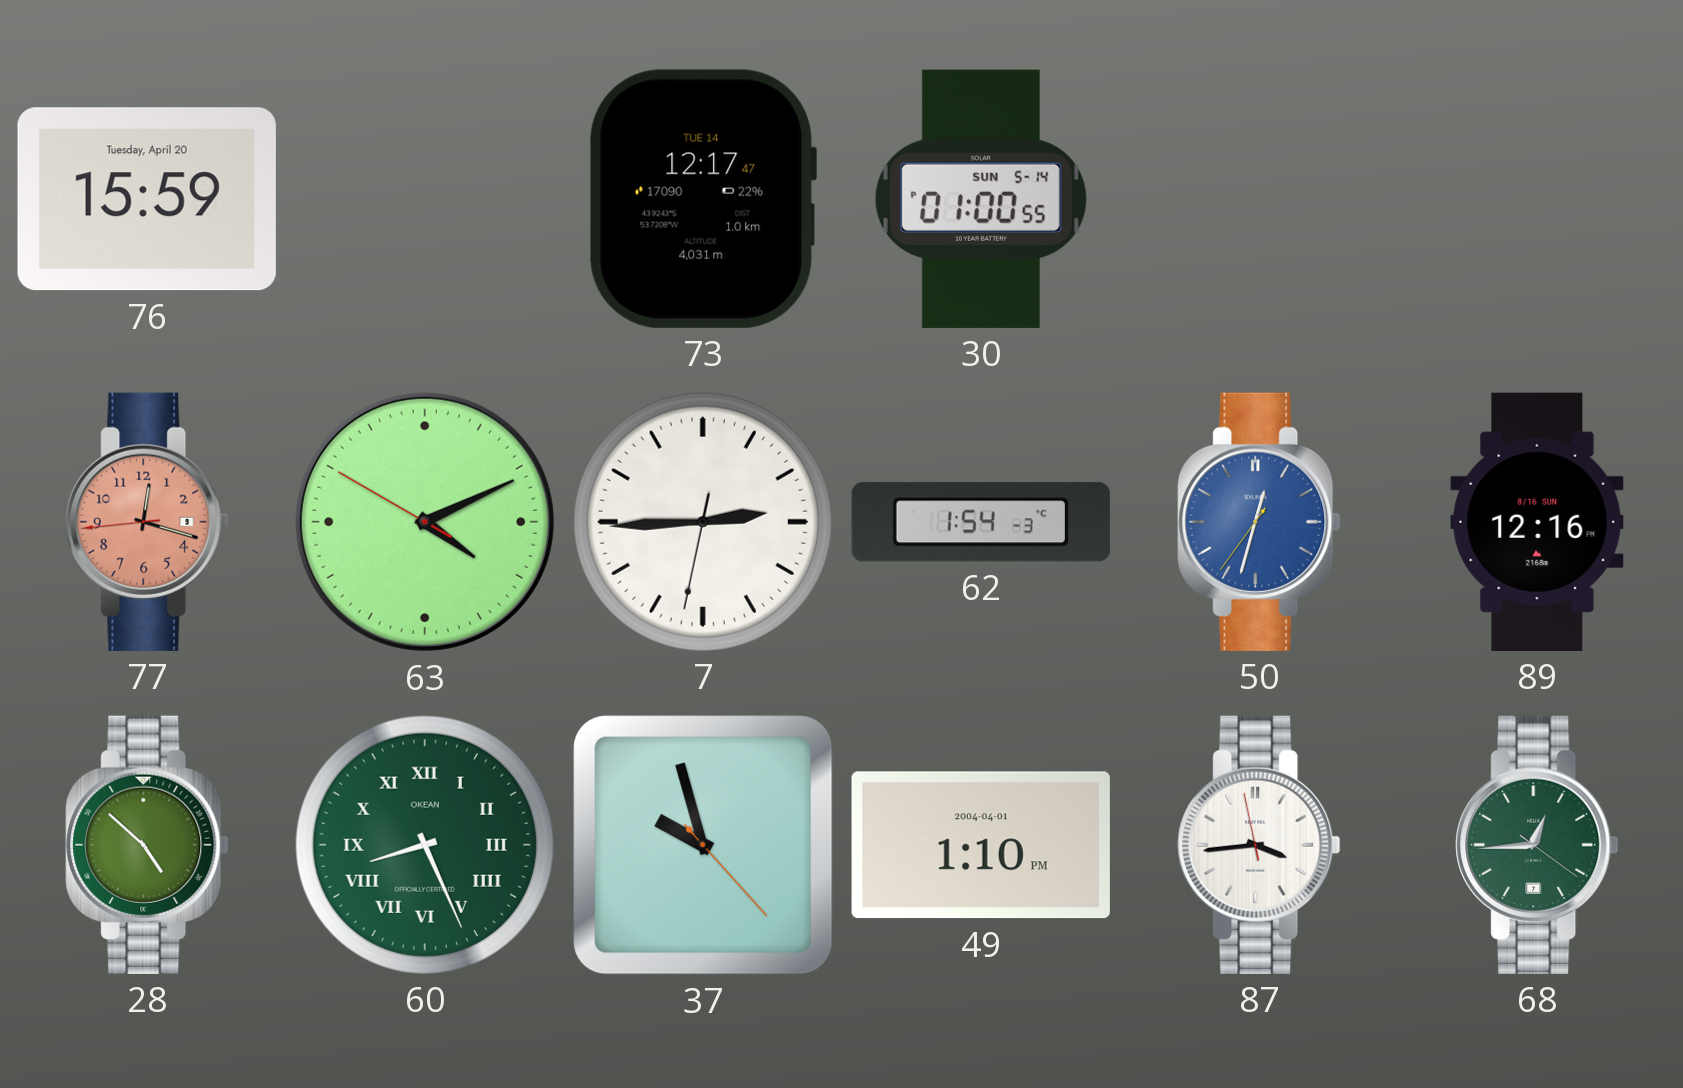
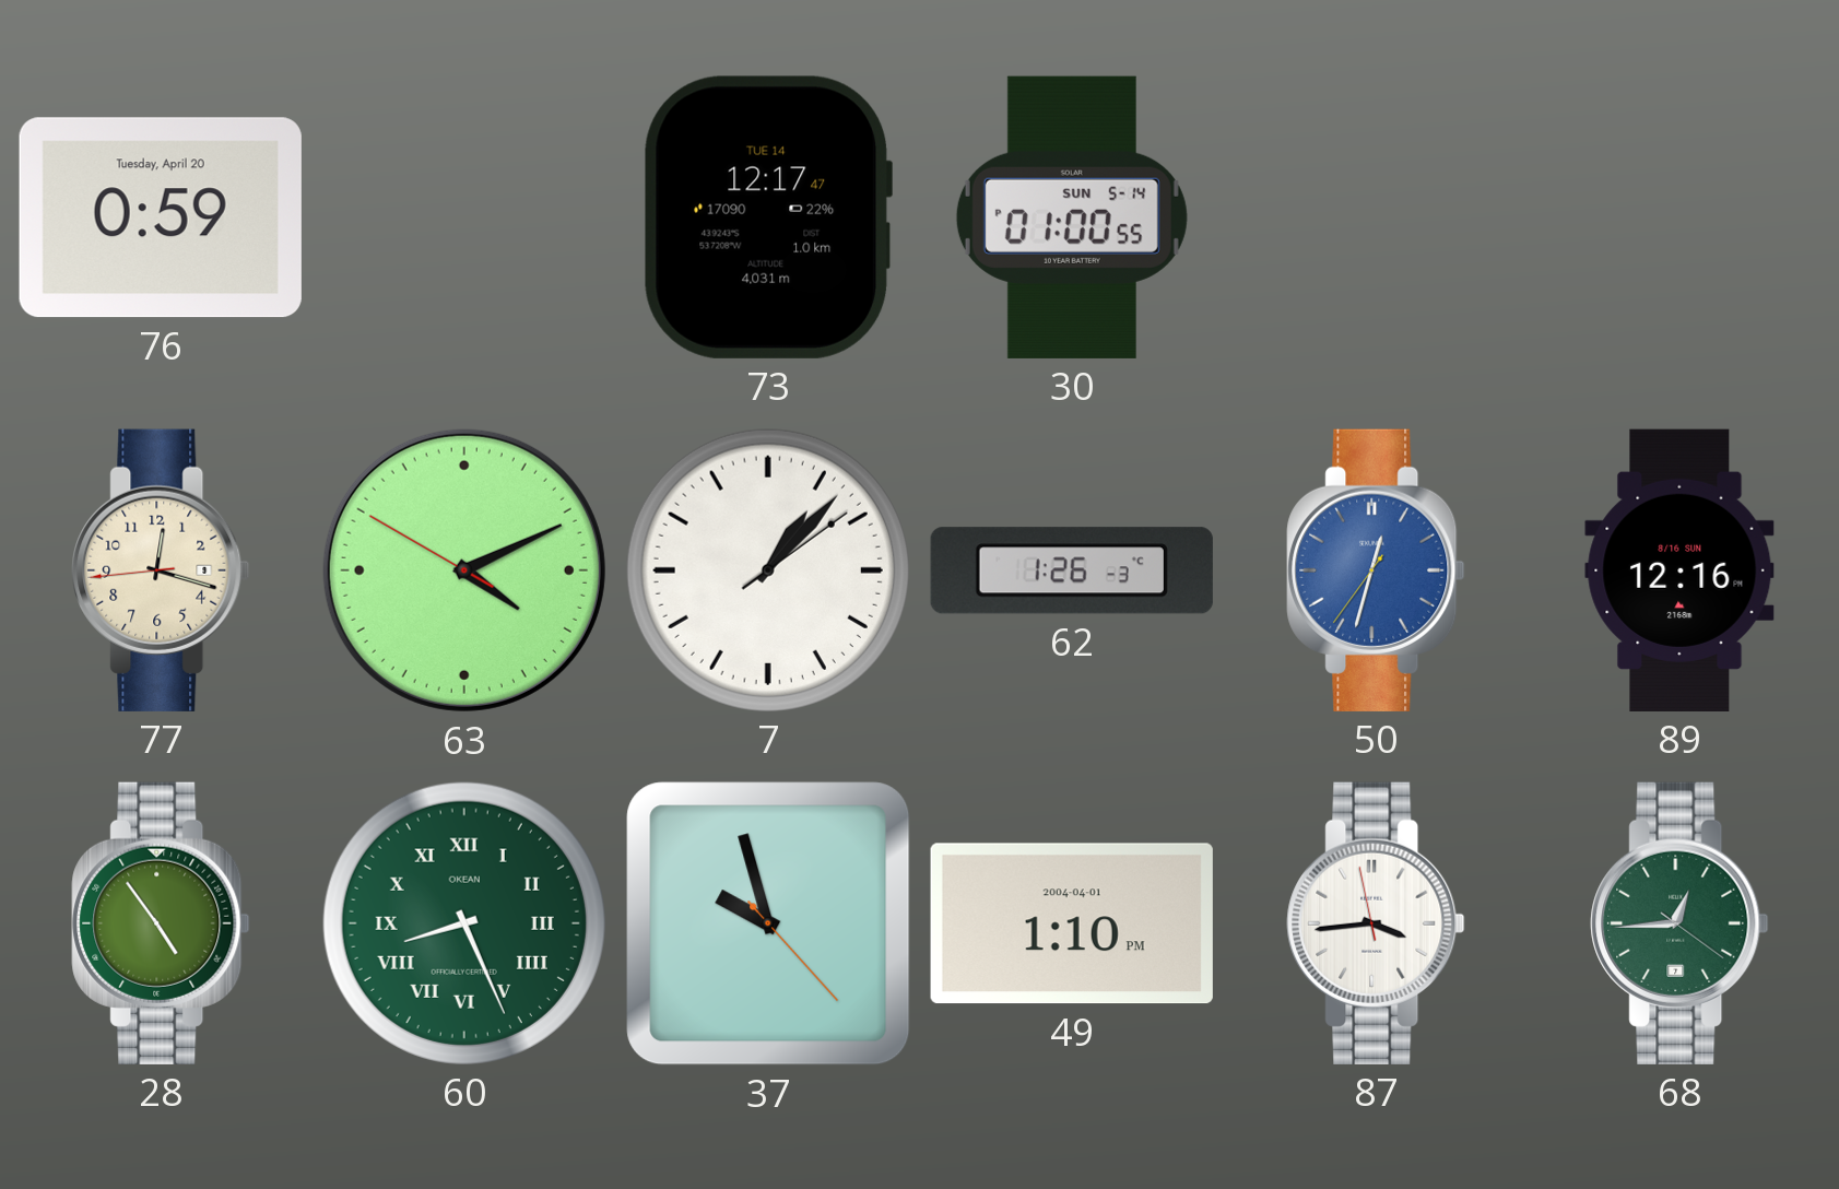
76: 15:59 -> 0:59 (161, 217)
77 dial: salmon -> cream (161, 570)
7: 2:44 -> 1:07 (768, 570)
62: 1:54 -> 1:26 (1072, 570)
28: 4:52 -> 4:54 (161, 923)
